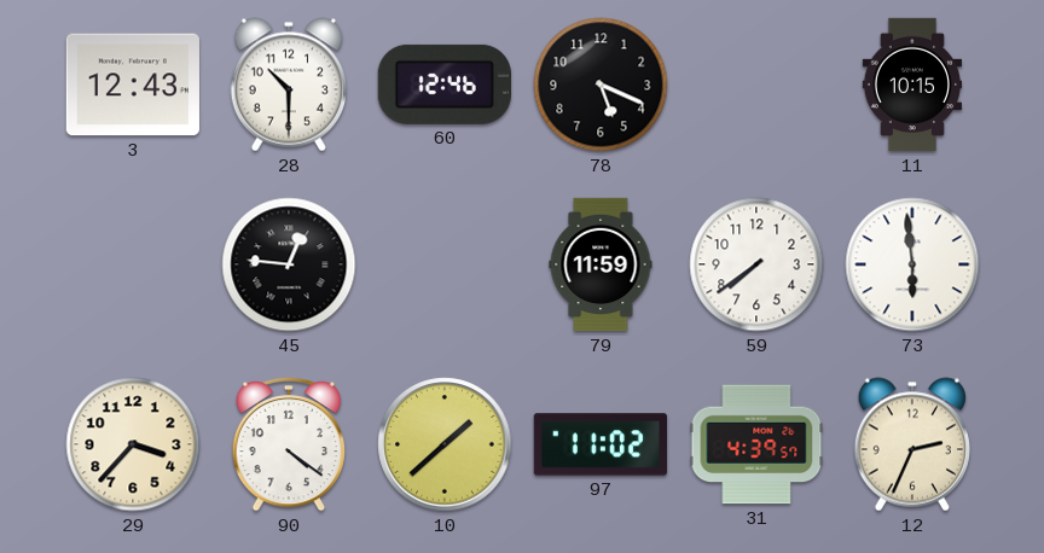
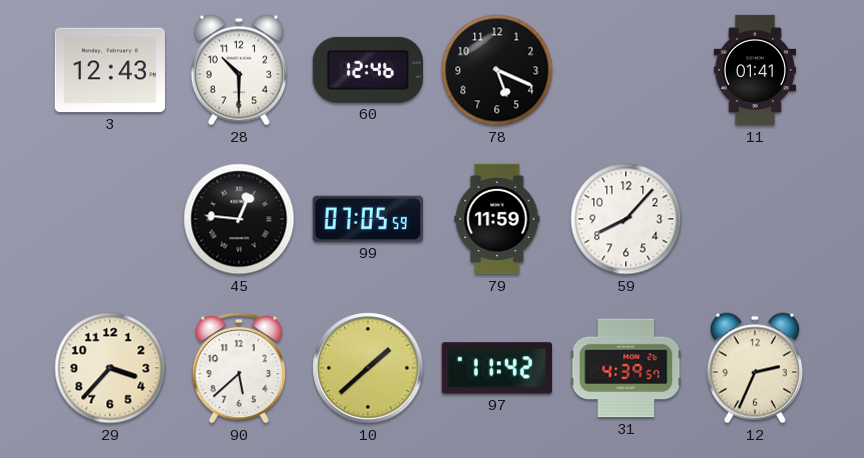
11: 10:15 -> 01:41 (754, 70)
99: none -> 07:05 (368, 219)
59: 7:39 -> 8:07 (626, 219)
73: 5:59 -> none (912, 264)
90: 4:21 -> 5:38 (238, 368)
97: 11:02 -> 11:42 (496, 368)
